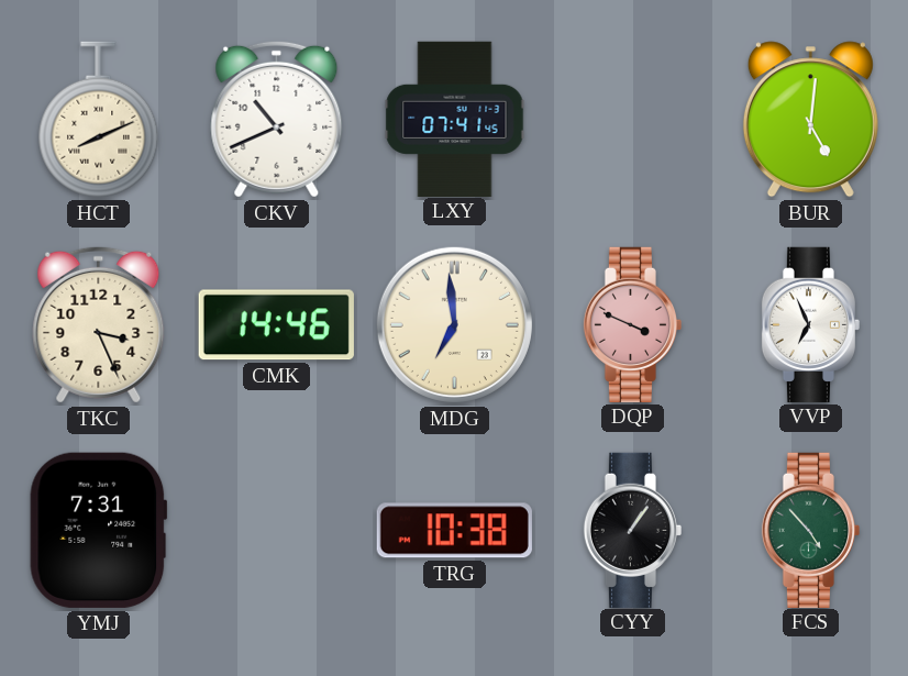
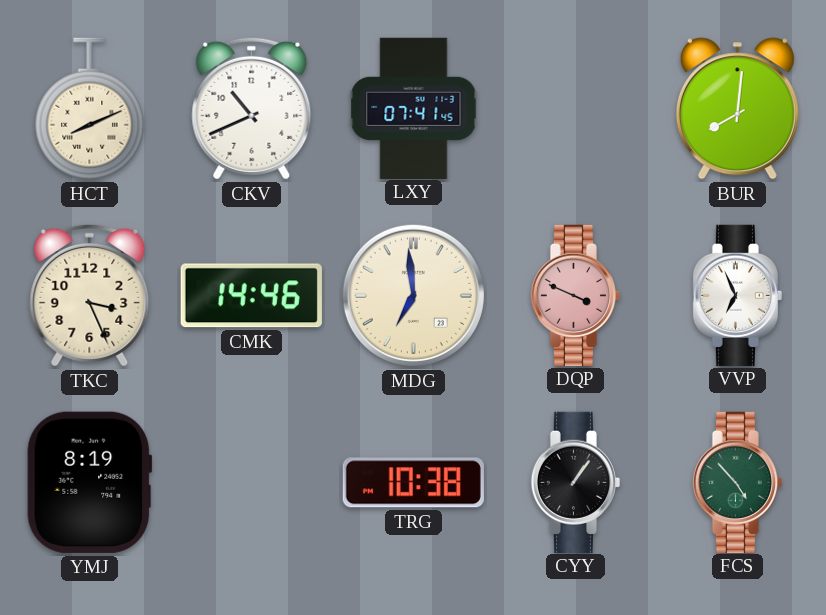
BUR: 5:01 -> 8:01 (737, 109)
YMJ: 7:31 -> 8:19 (90, 482)
